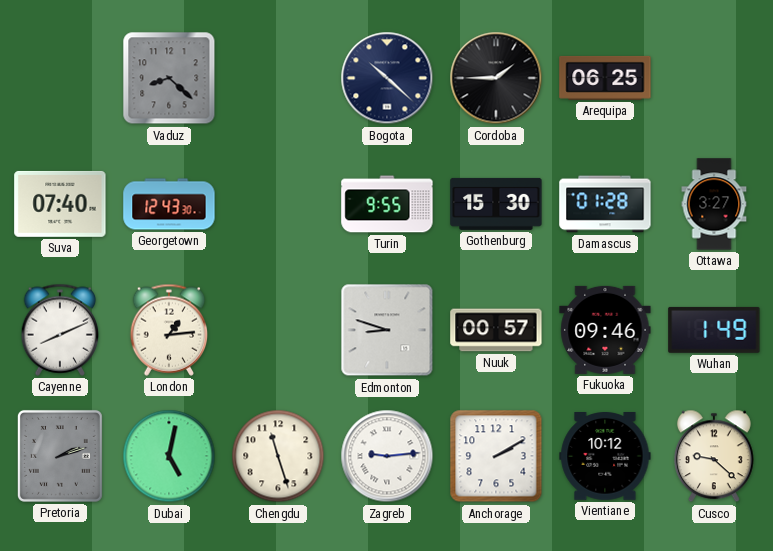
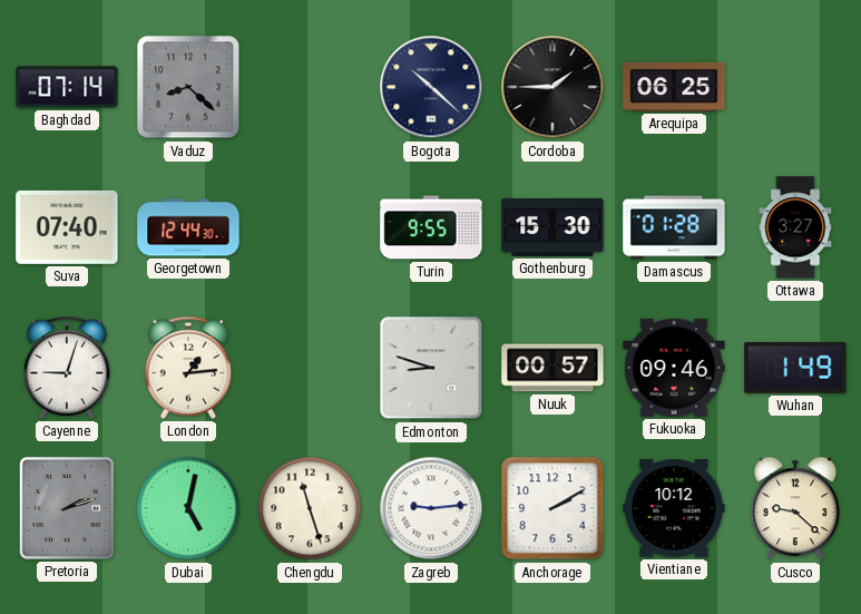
Baghdad: none -> 07:14 (67, 87)
Georgetown: 12:43 -> 12:44 (188, 227)
Cayenne: 8:11 -> 9:03 (67, 368)
